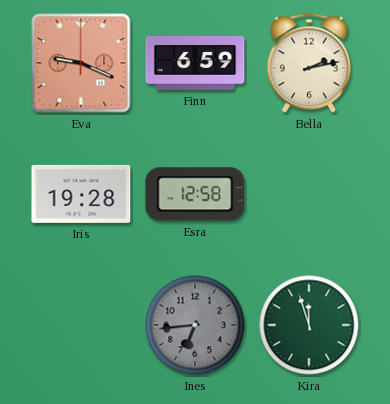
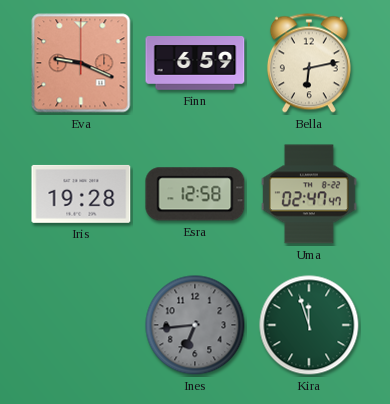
Bella: 2:13 -> 6:13 (309, 63)
Uma: none -> 02:47 (309, 194)
